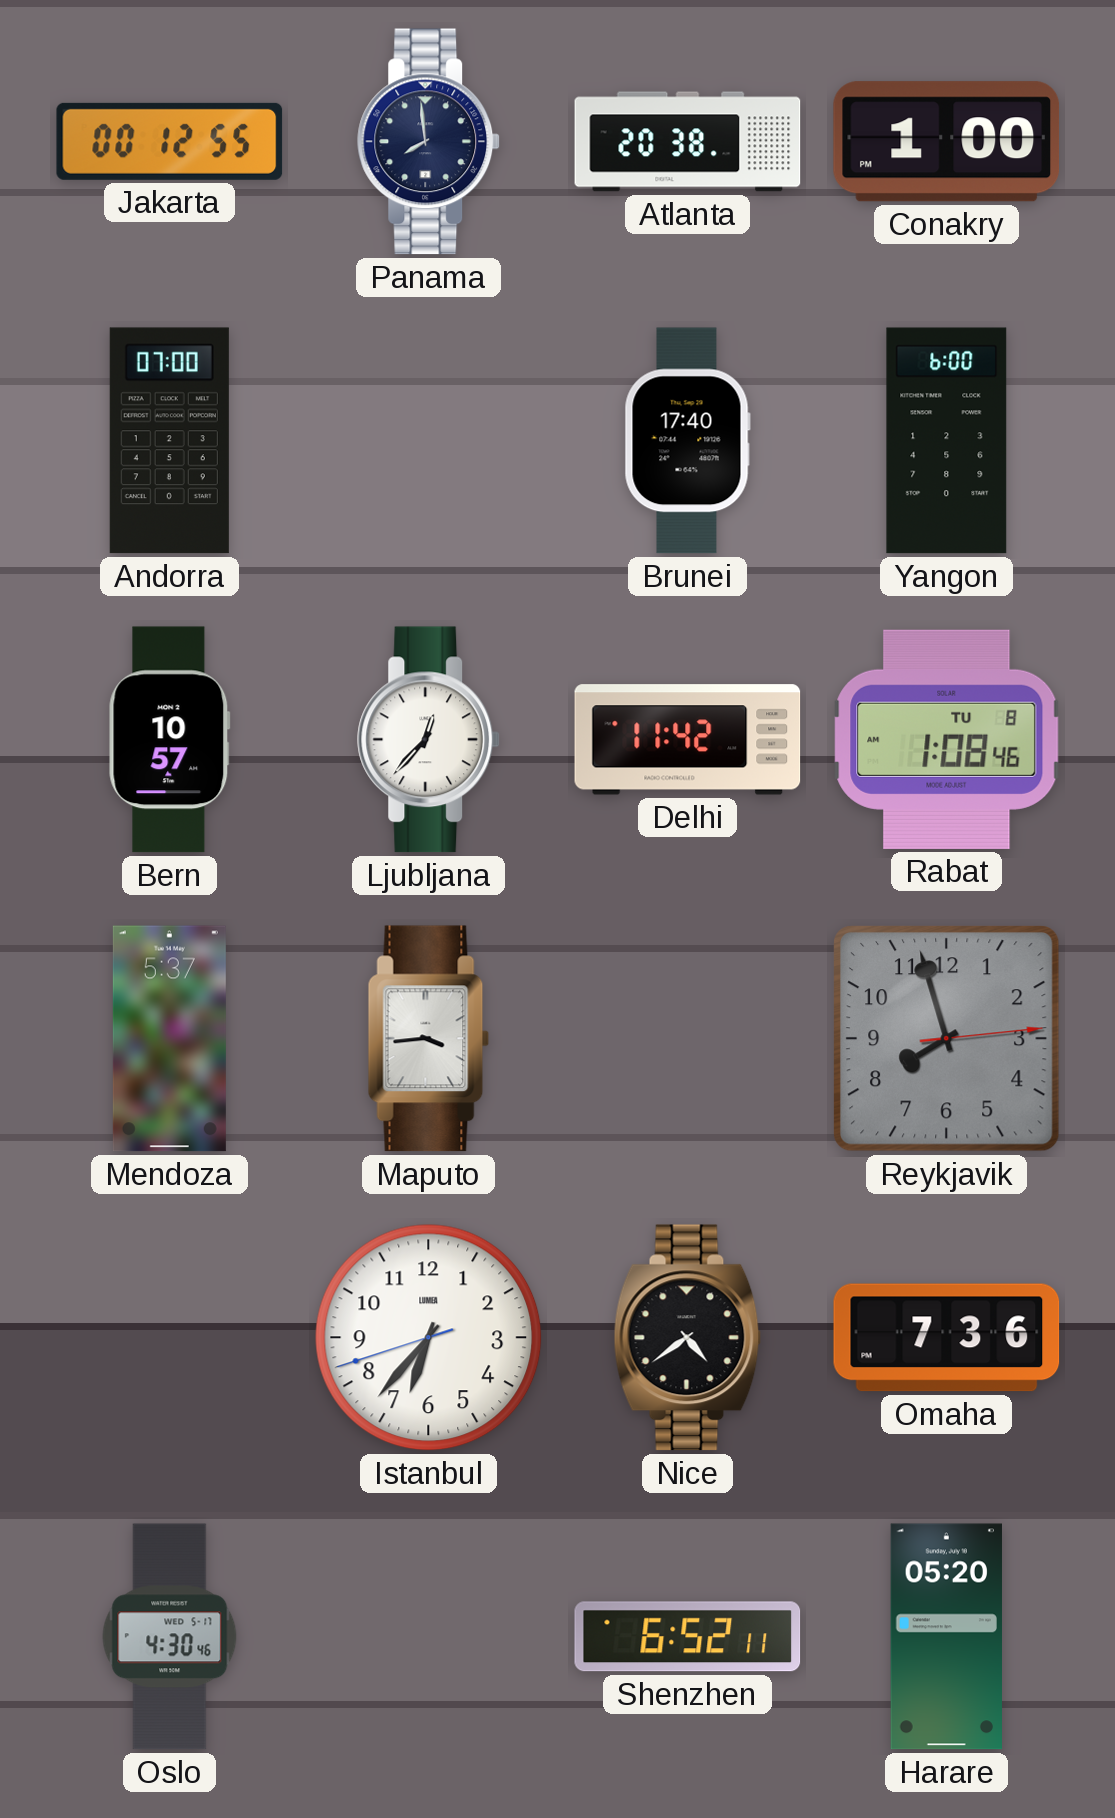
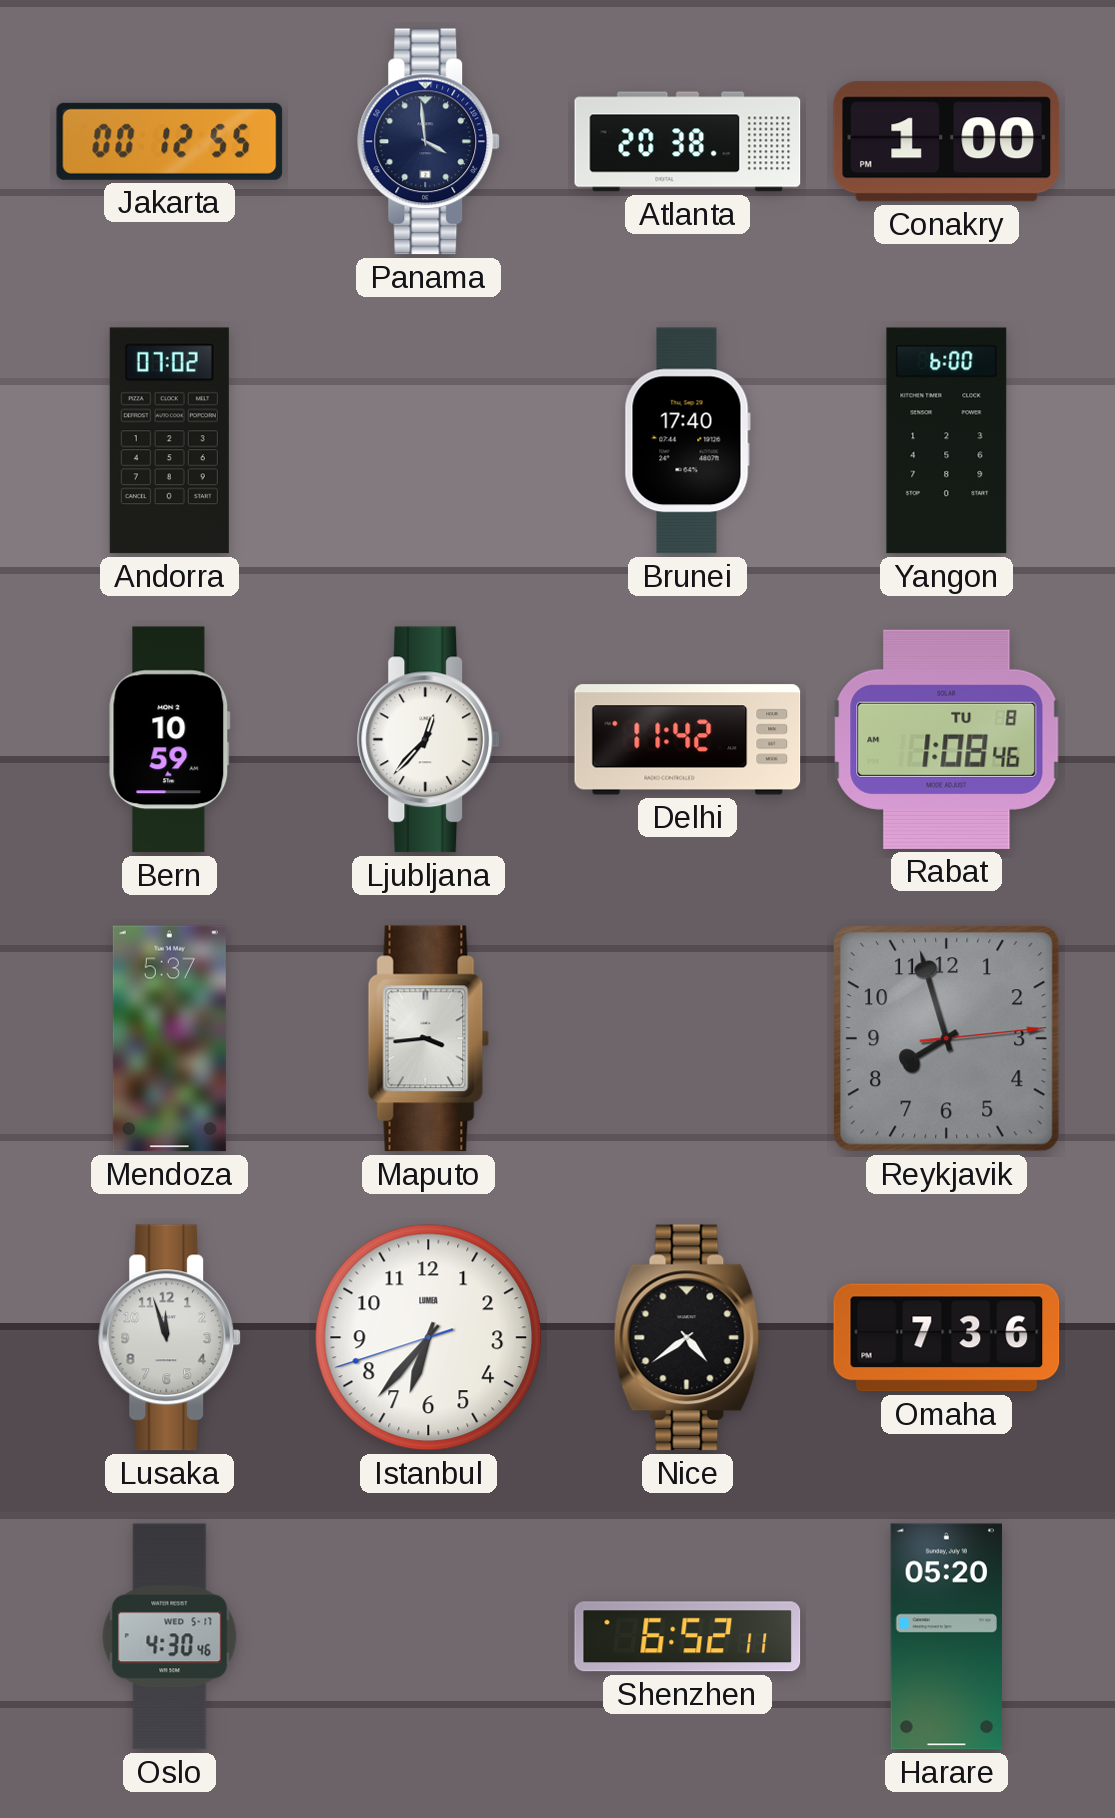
Panama: 7:59 -> 3:59 (429, 142)
Andorra: 07:00 -> 07:02 (169, 441)
Bern: 10:57 -> 10:59 (170, 740)
Lusaka: none -> 11:57 (170, 1338)
